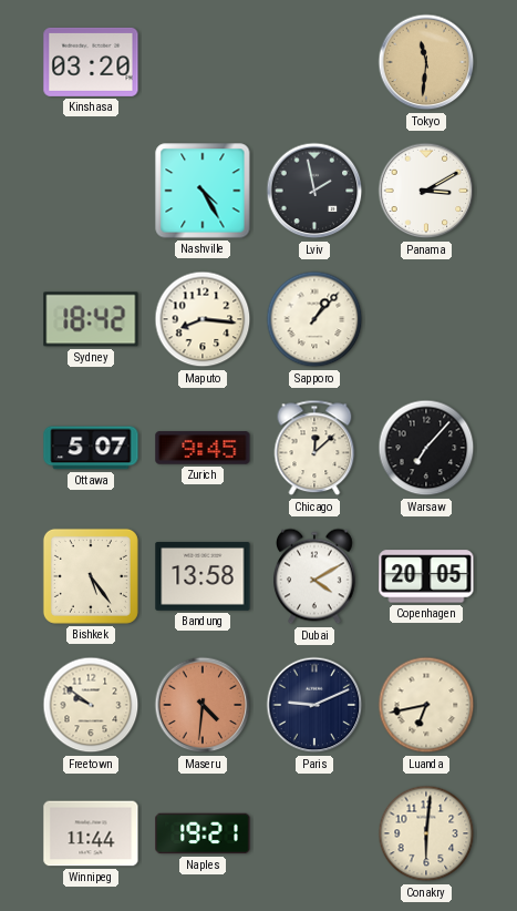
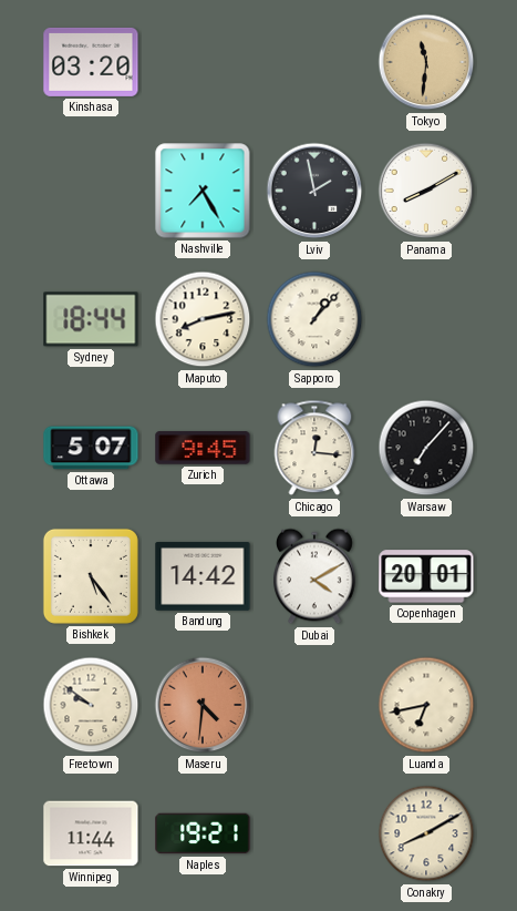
Nashville: 4:25 -> 7:25 (203, 191)
Panama: 3:10 -> 8:10 (426, 191)
Sydney: 18:42 -> 18:44 (91, 319)
Maputo: 8:16 -> 8:13 (203, 319)
Chicago: 12:08 -> 12:16 (314, 448)
Bandung: 13:58 -> 14:42 (203, 576)
Copenhagen: 20:05 -> 20:01 (426, 576)
Paris: 9:11 -> none (314, 705)
Conakry: 6:01 -> 8:10 (426, 833)
